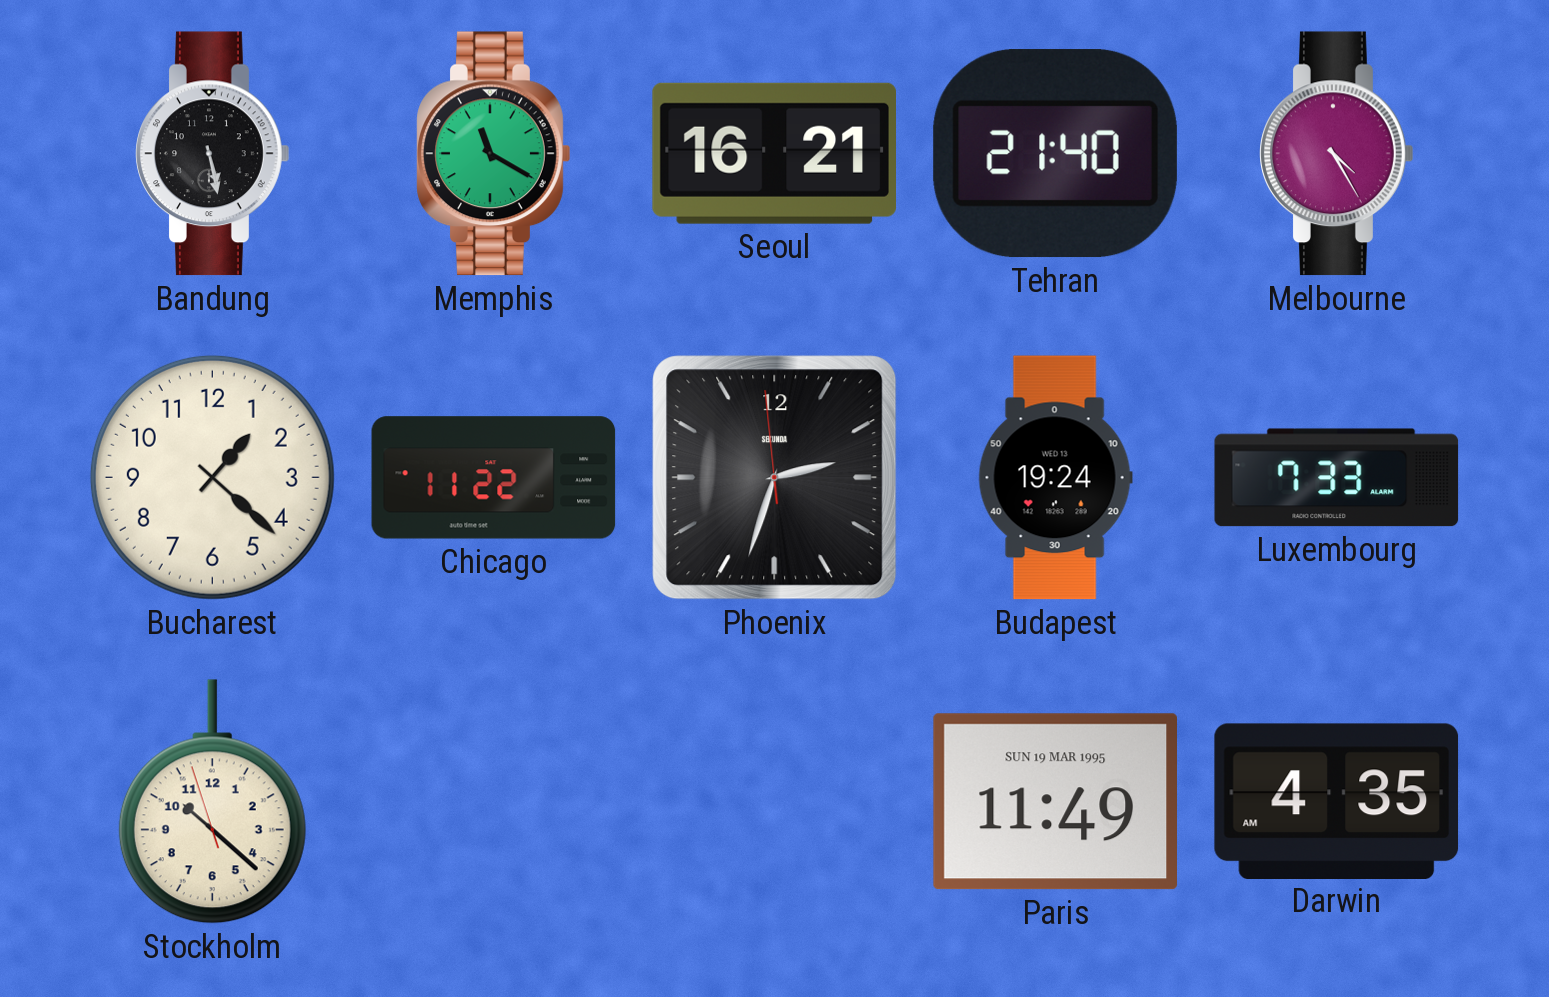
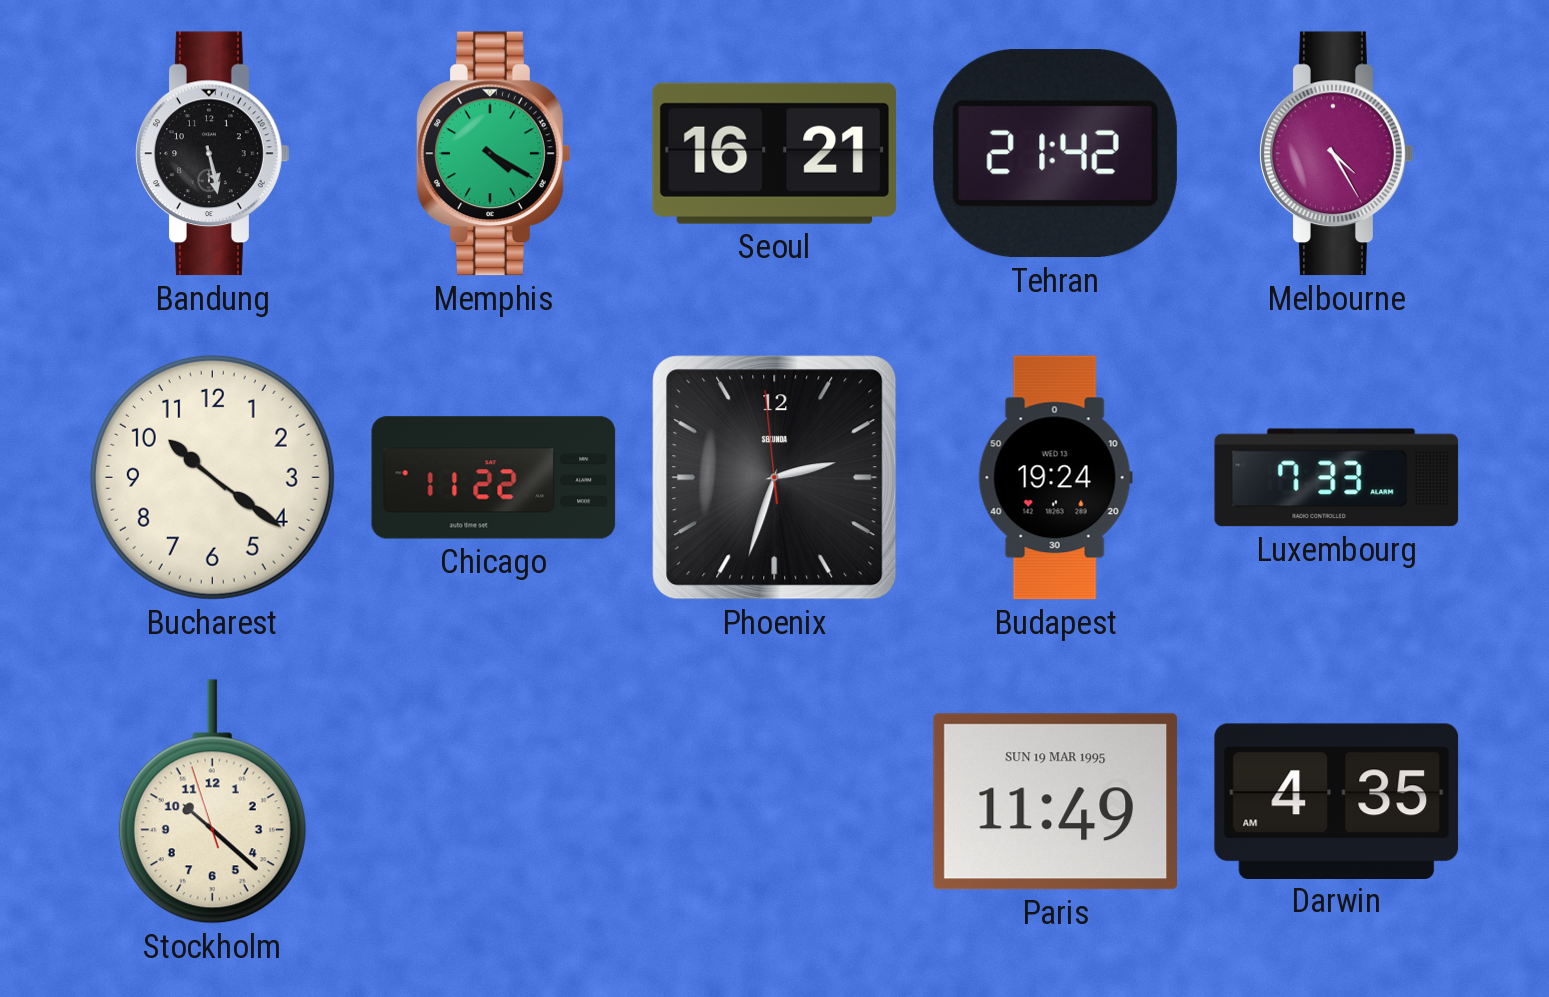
Memphis: 11:20 -> 4:20 (494, 154)
Tehran: 21:40 -> 21:42 (1055, 154)
Bucharest: 1:22 -> 10:21 (212, 477)
